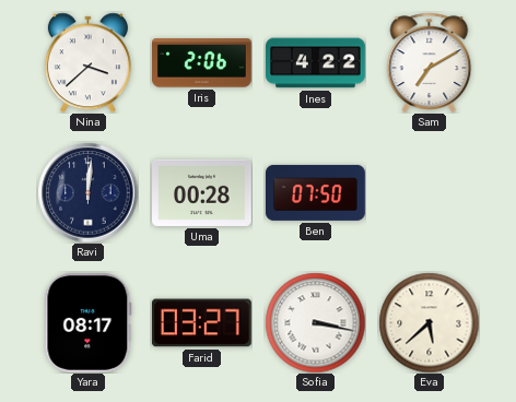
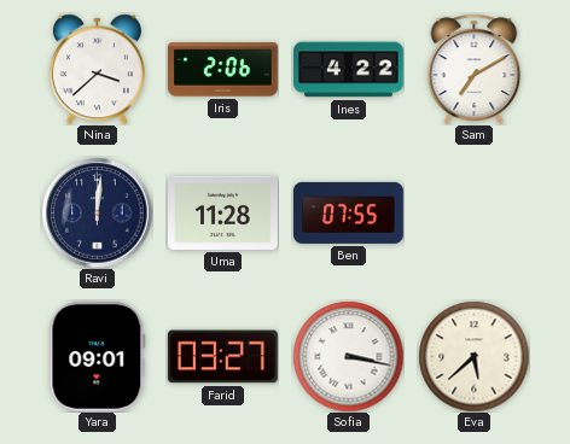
Uma: 00:28 -> 11:28 (223, 212)
Ben: 07:50 -> 07:55 (349, 212)
Yara: 08:17 -> 09:01 (98, 356)
